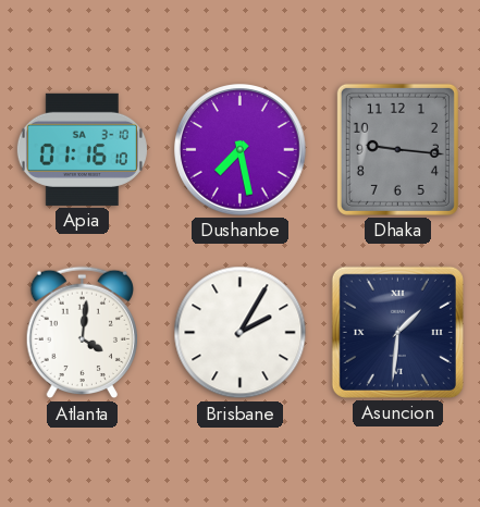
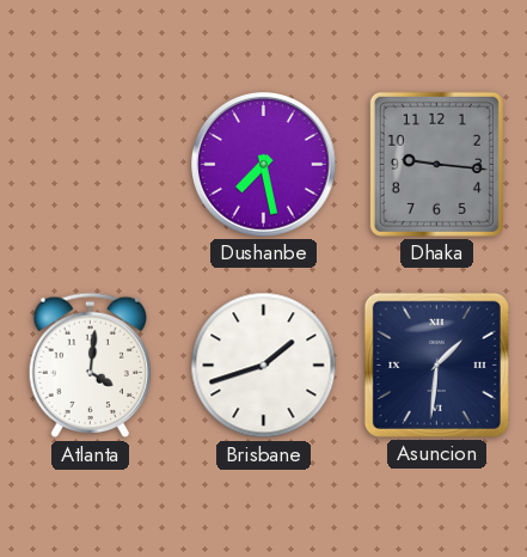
Apia: 01:16 -> none (82, 149)
Brisbane: 2:05 -> 1:42 (264, 366)
